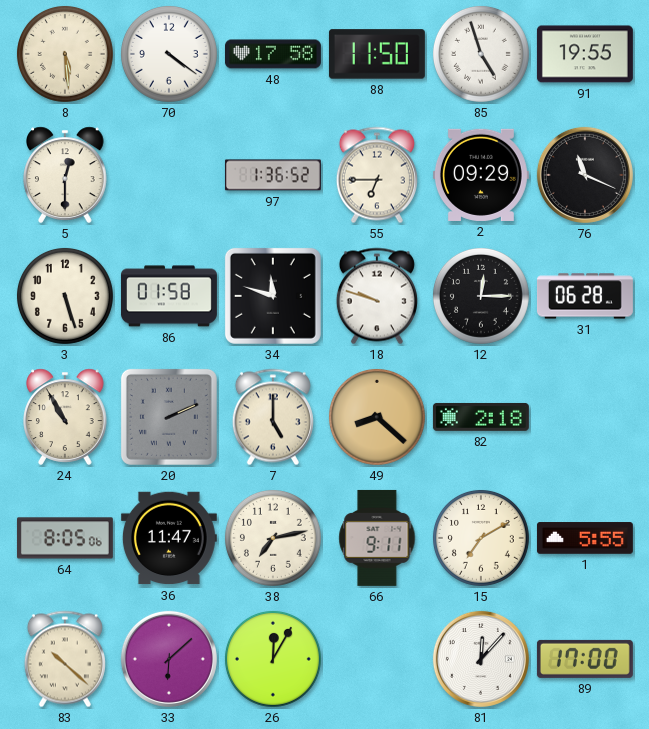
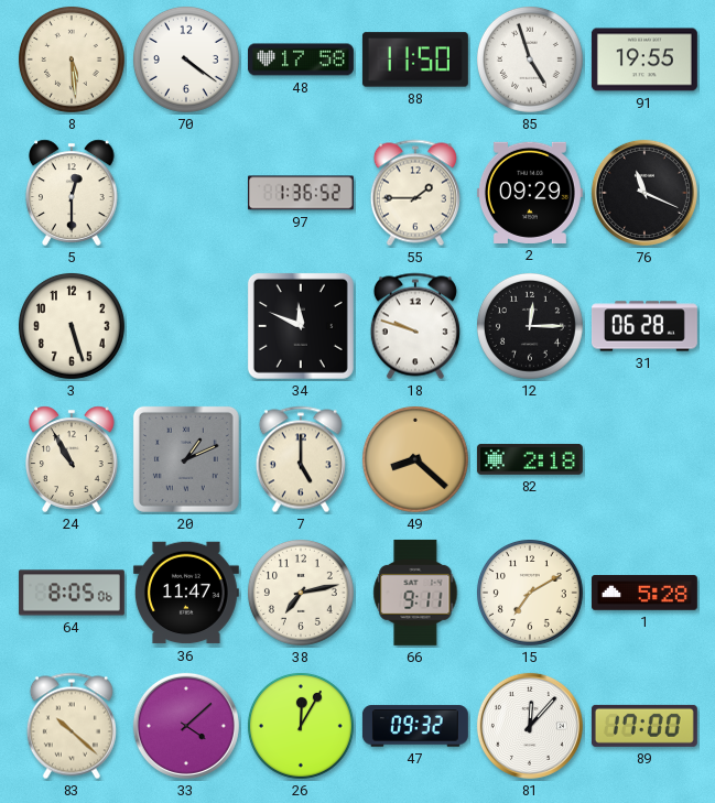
55: 6:45 -> 1:45 (415, 193)
86: 01:58 -> none (169, 296)
34: 11:48 -> 11:49 (301, 326)
20: 2:11 -> 1:11 (186, 459)
1: 5:55 -> 5:28 (644, 593)
33: 6:08 -> 4:08 (186, 726)
47: none -> 09:32 (415, 726)
